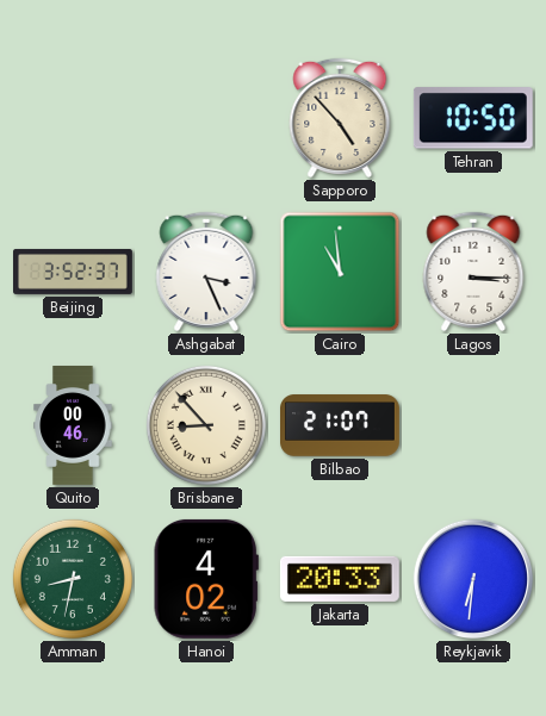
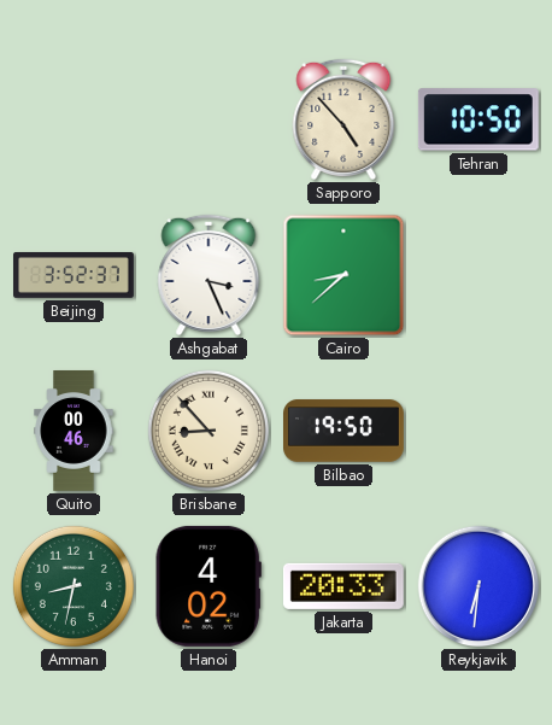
Cairo: 10:59 -> 8:38 (343, 275)
Lagos: 3:15 -> none (473, 272)
Bilbao: 21:07 -> 19:50 (345, 431)
